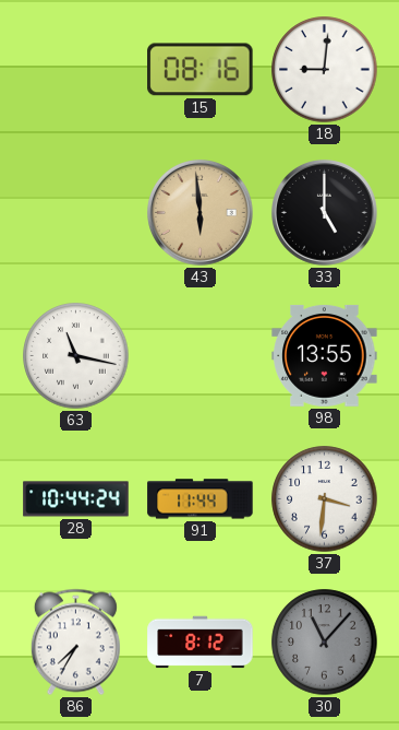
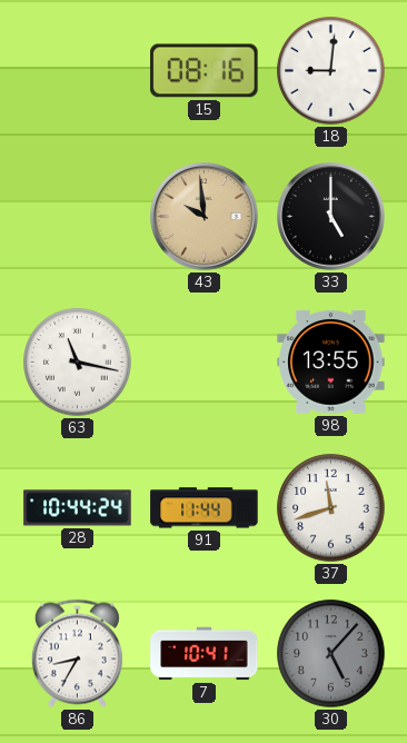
43: 5:59 -> 9:59 (205, 217)
37: 3:31 -> 11:42 (331, 508)
86: 7:35 -> 8:35 (77, 654)
7: 8:12 -> 10:41 (205, 654)
30: 11:07 -> 5:07 (331, 654)
